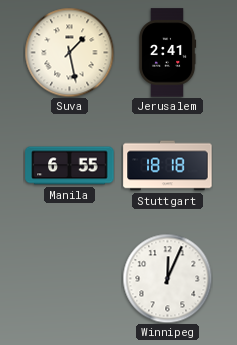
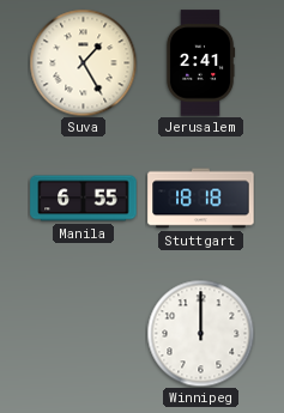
Suva: 1:28 -> 1:25 (83, 62)
Winnipeg: 12:04 -> 12:00 (200, 333)
